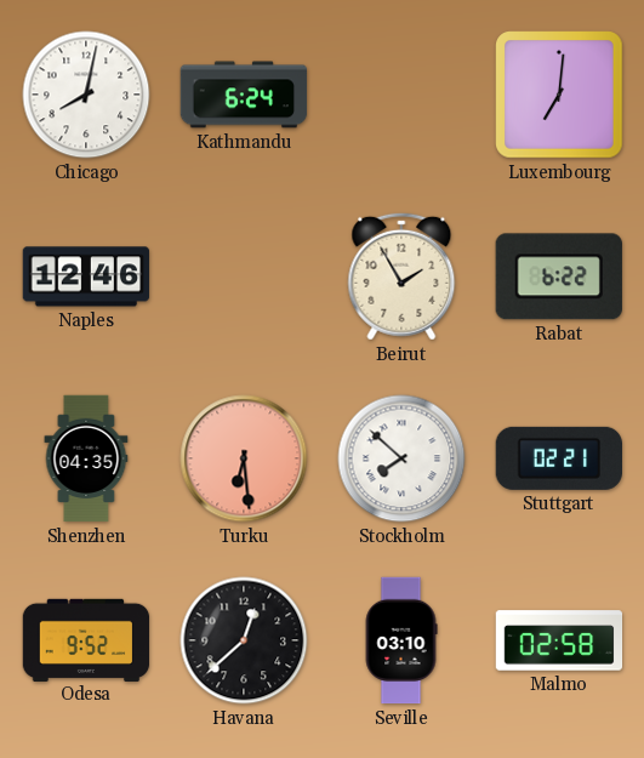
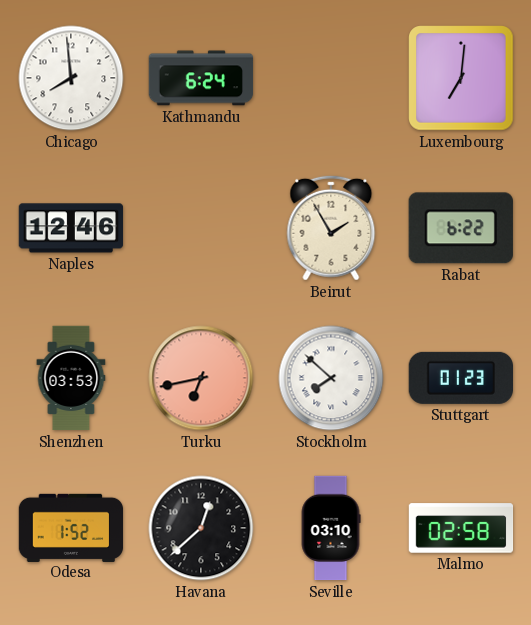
Chicago: 8:02 -> 7:59 (71, 78)
Shenzhen: 04:35 -> 03:53 (71, 378)
Turku: 6:29 -> 6:43 (201, 378)
Stuttgart: 02:21 -> 01:23 (460, 378)
Odesa: 9:52 -> 1:52 (71, 527)
